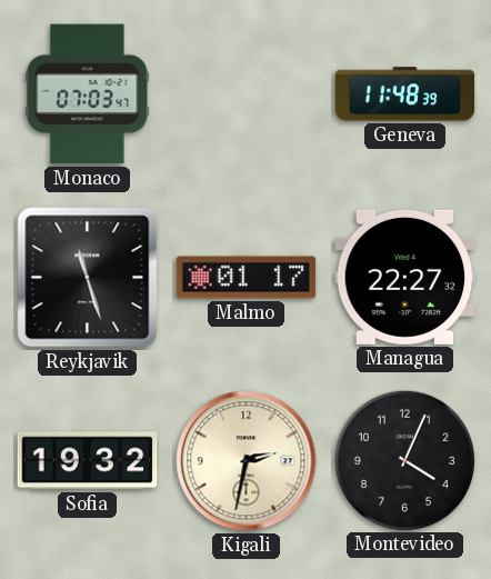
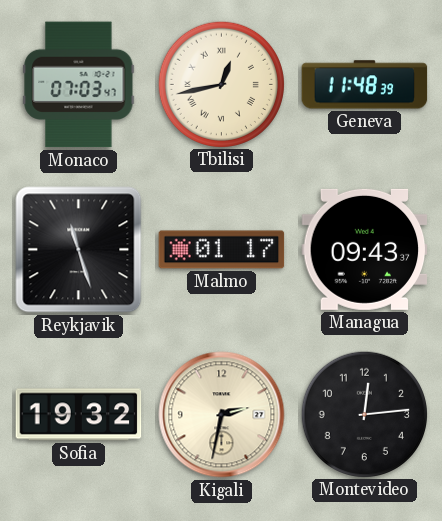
Tbilisi: none -> 12:43 (221, 84)
Managua: 22:27 -> 09:43 (365, 249)
Montevideo: 4:04 -> 12:14 (364, 414)
